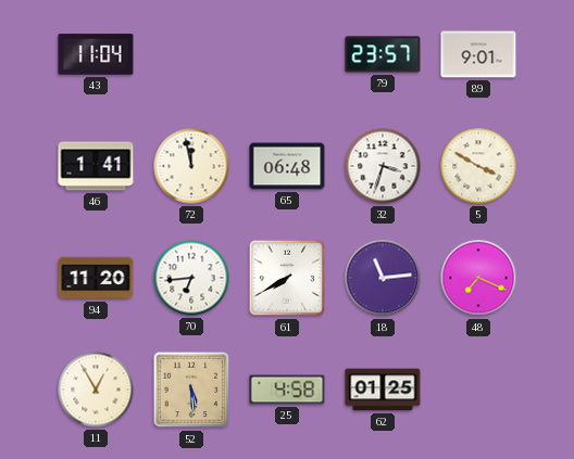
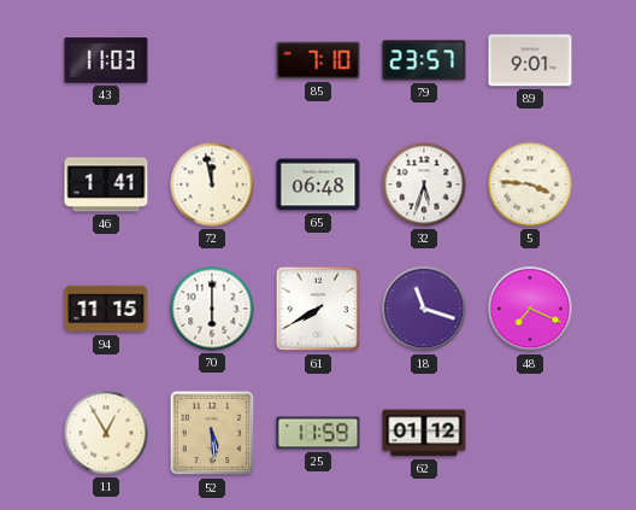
43: 11:04 -> 11:03 (106, 60)
85: none -> 7:10 (318, 60)
32: 3:33 -> 5:33 (424, 184)
5: 3:50 -> 3:46 (530, 184)
94: 11:20 -> 11:15 (106, 309)
70: 6:44 -> 6:00 (212, 309)
18: 11:14 -> 11:18 (424, 309)
25: 4:58 -> 11:59 (318, 433)
62: 01:25 -> 01:12 (424, 433)
